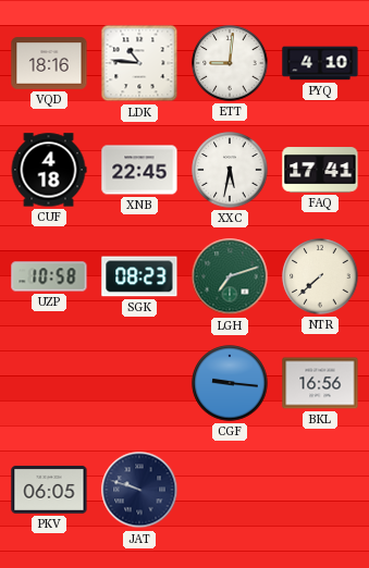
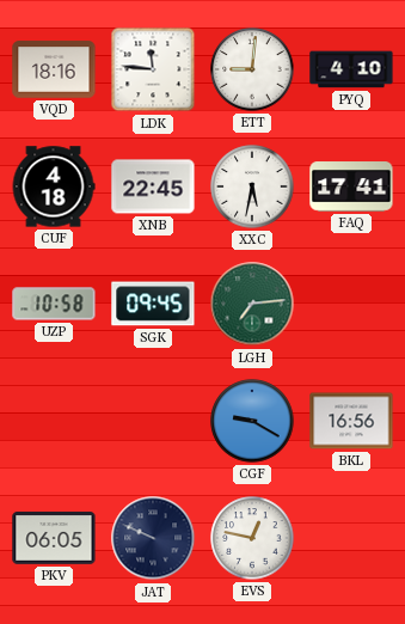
LDK: 10:46 -> 11:46 (153, 69)
SGK: 08:23 -> 09:45 (153, 304)
LGH: 7:12 -> 7:14 (252, 304)
NTR: 7:38 -> none (320, 276)
CGF: 9:16 -> 9:20 (252, 421)
JAT: 9:48 -> 9:49 (153, 538)
EVS: none -> 12:47 (252, 538)
